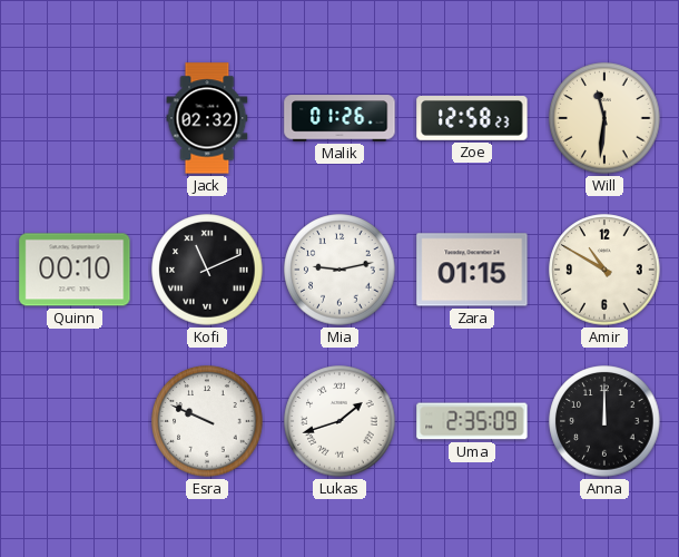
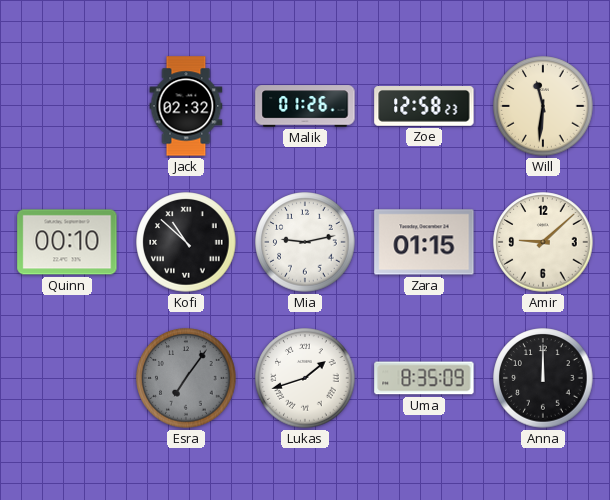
Kofi: 11:11 -> 10:52 (186, 242)
Amir: 10:50 -> 9:08 (543, 242)
Esra: 9:49 -> 7:06 (186, 378)
Esra dial: white -> grey (186, 378)
Uma: 2:35 -> 8:35 (424, 378)
